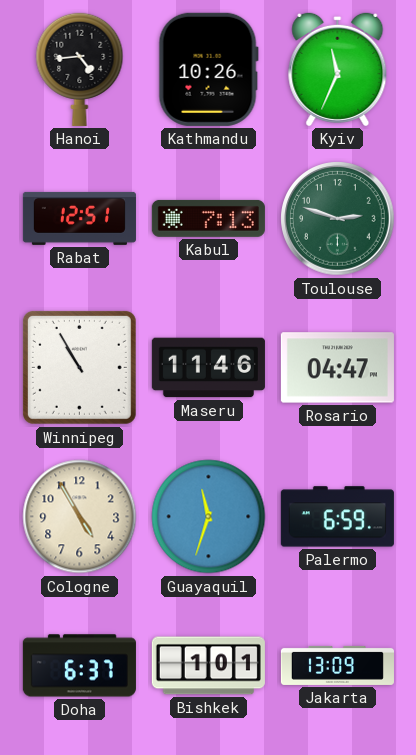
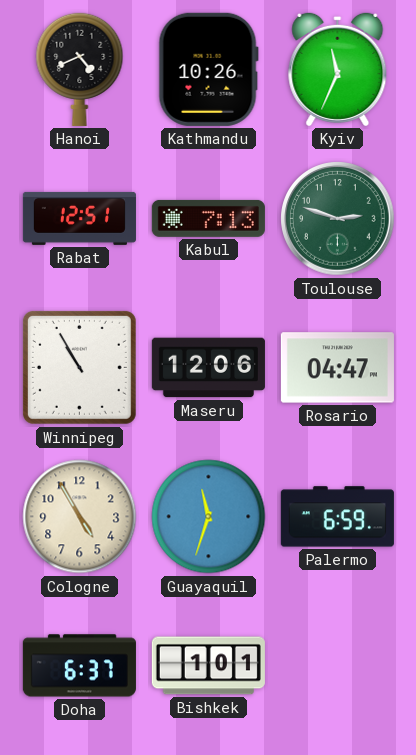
Hanoi: 4:44 -> 4:41 (80, 69)
Maseru: 11:46 -> 12:06 (208, 368)
Jakarta: 13:09 -> none (337, 665)
